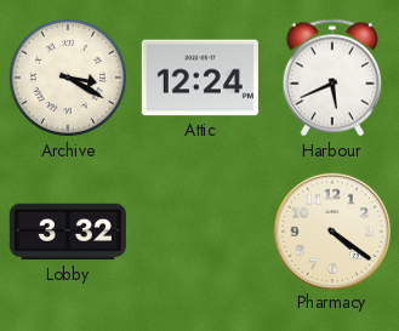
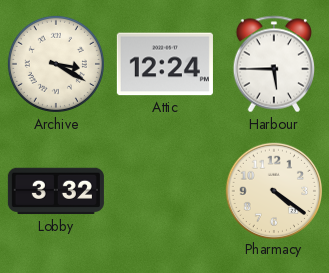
Harbour: 5:41 -> 5:45 (273, 64)
